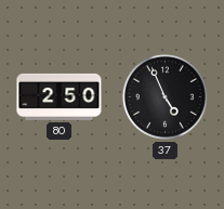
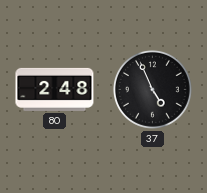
80: 2:50 -> 2:48 (55, 89)
